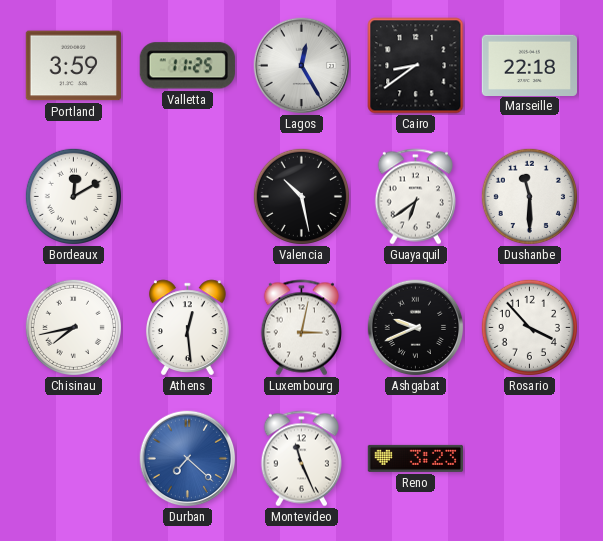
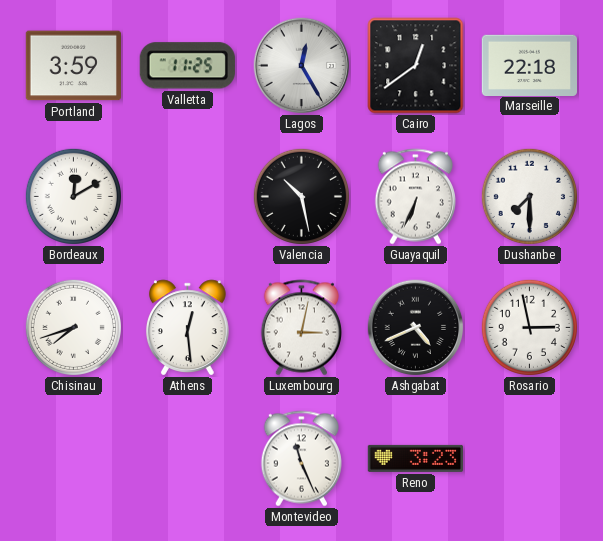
Cairo: 8:39 -> 12:39 (416, 66)
Guayaquil: 6:39 -> 6:34 (415, 197)
Dushanbe: 11:30 -> 7:30 (529, 196)
Chisinau: 7:43 -> 7:42 (73, 327)
Ashgabat: 9:41 -> 4:41 (416, 328)
Rosario: 3:53 -> 2:58 (529, 327)
Durban: 7:22 -> none (188, 459)
